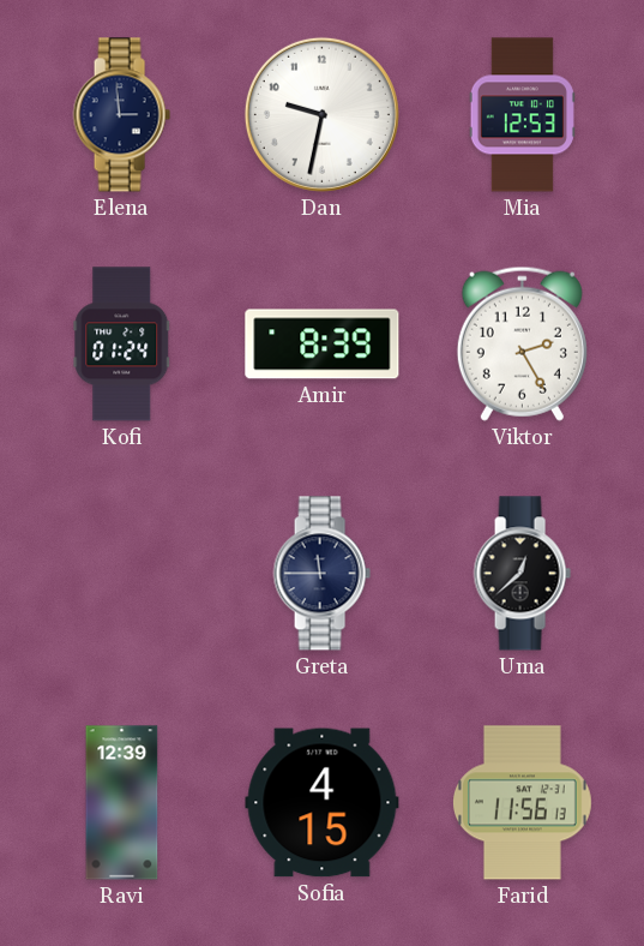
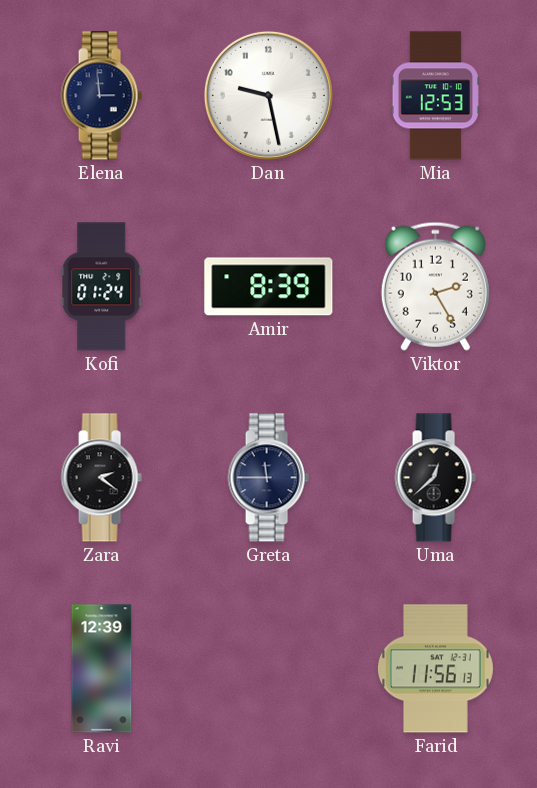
Dan: 9:32 -> 9:28 (268, 95)
Zara: none -> 2:21 (101, 478)
Sofia: 4:15 -> none (323, 803)
